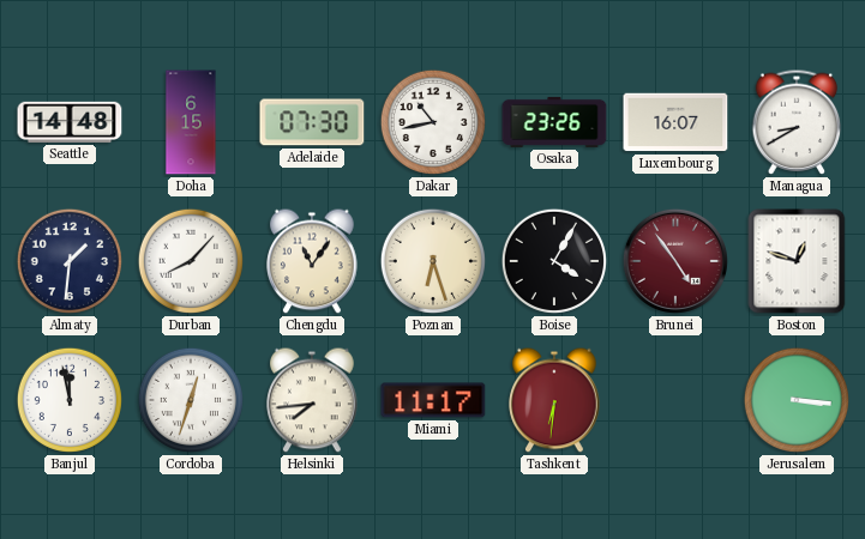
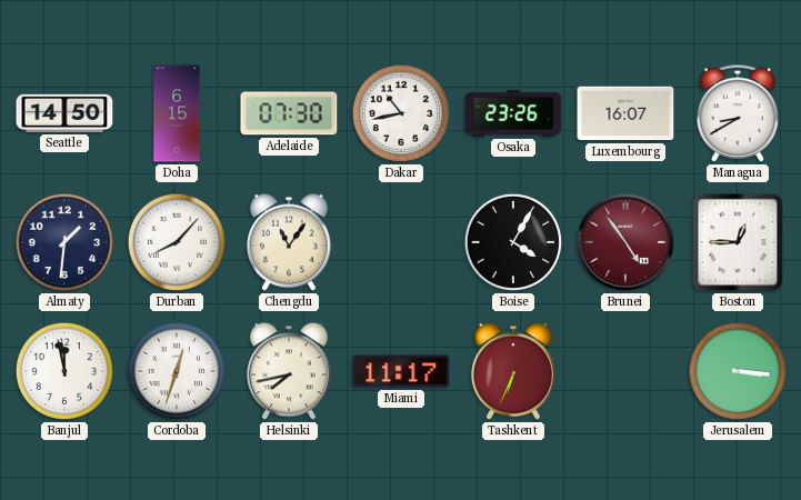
Seattle: 14:48 -> 14:50 (64, 113)
Poznan: 6:27 -> none (433, 261)
Boston: 12:48 -> 12:45 (738, 242)
Helsinki: 7:44 -> 7:43 (289, 371)
Tashkent: 6:31 -> 6:34 (513, 371)
